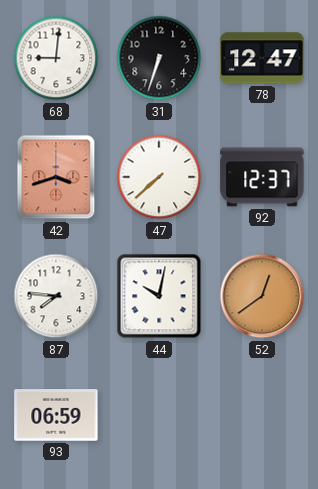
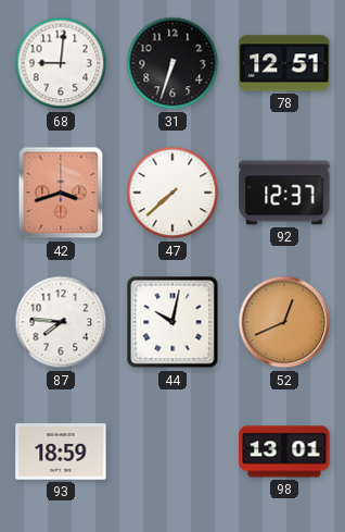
78: 12:47 -> 12:51 (284, 63)
52: 12:39 -> 12:41 (284, 322)
93: 06:59 -> 18:59 (61, 451)
98: none -> 13:01 (284, 451)
